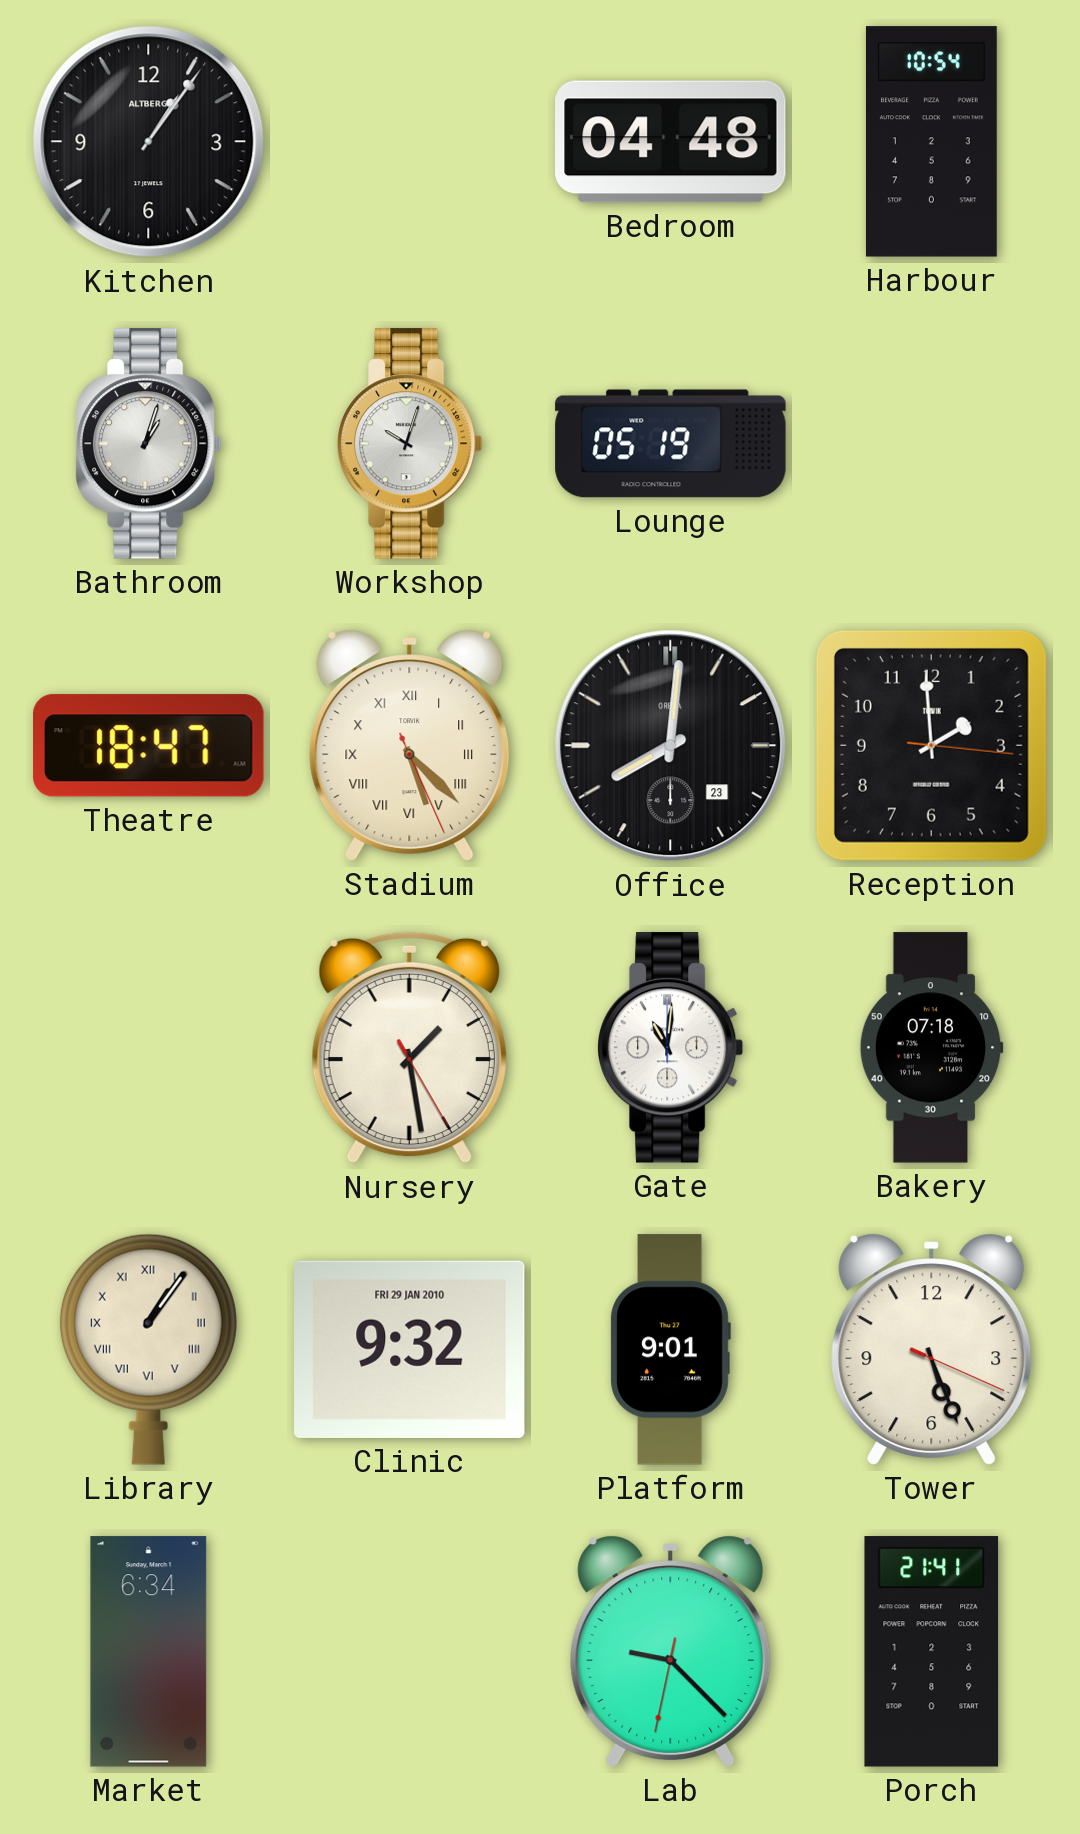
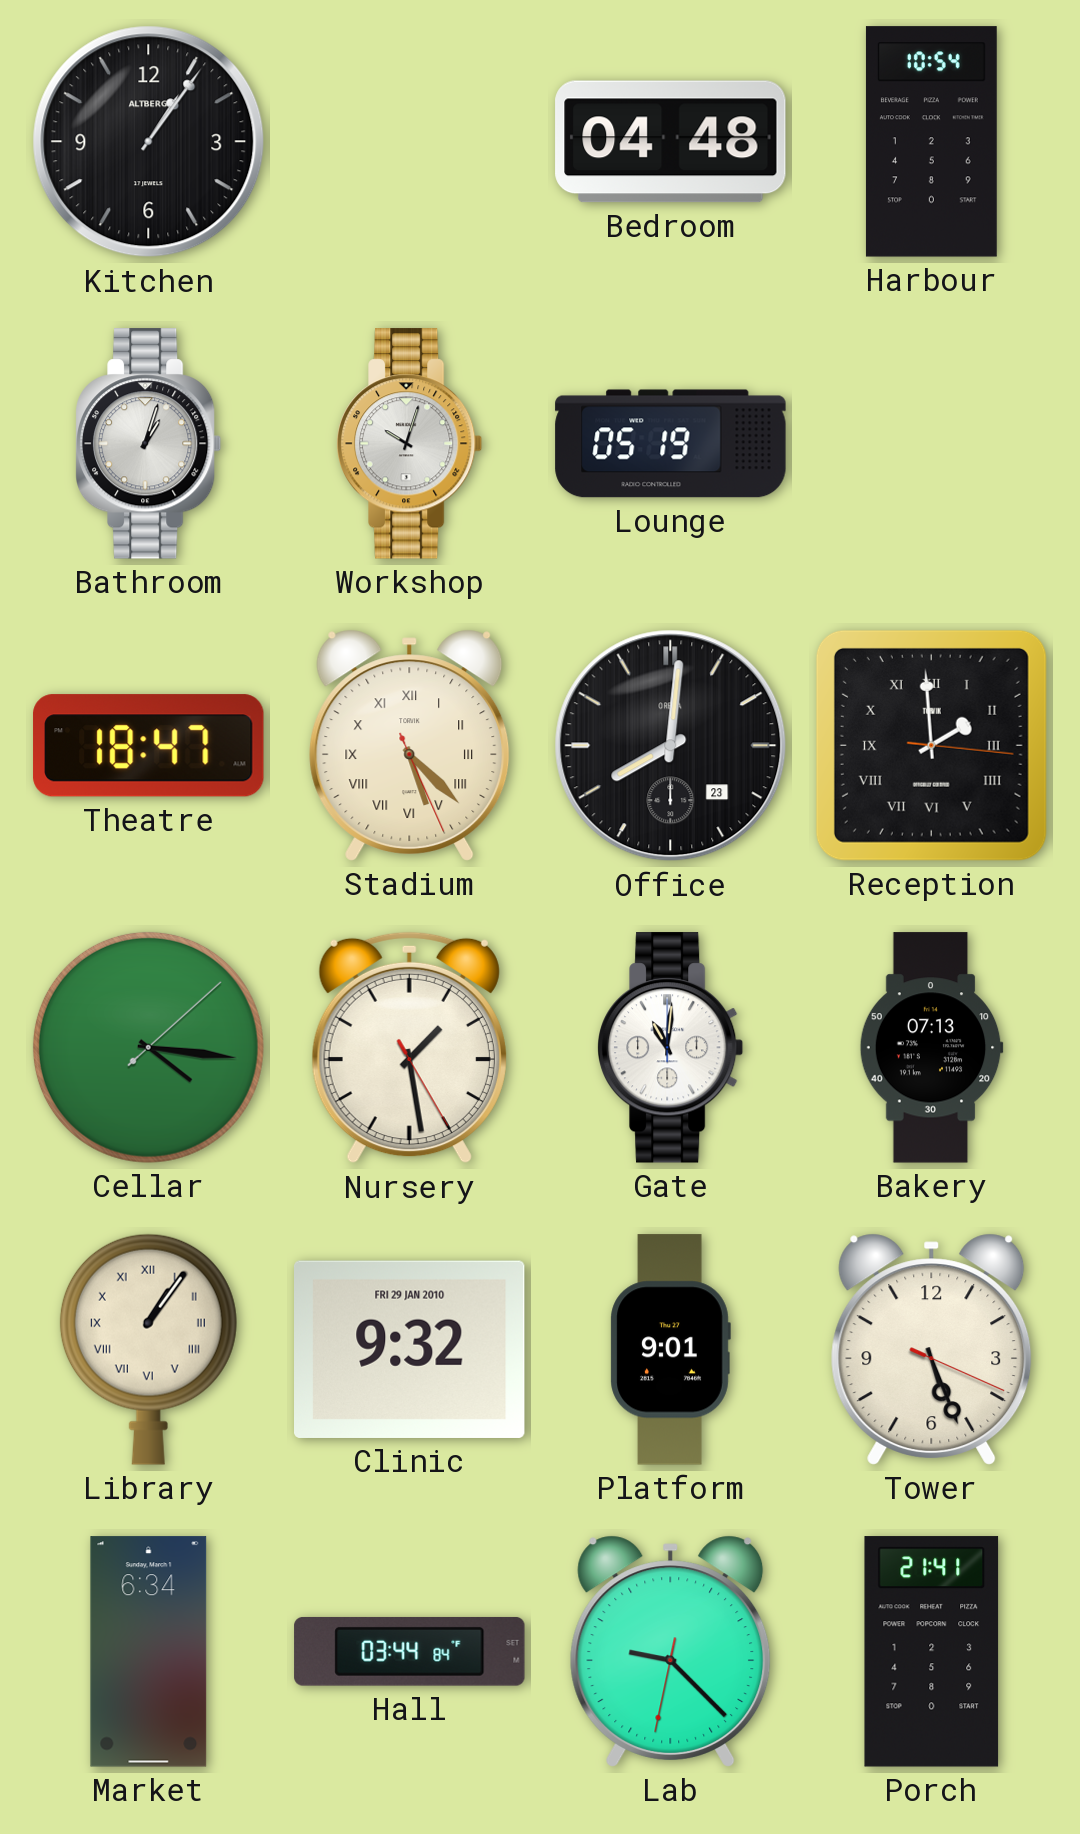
Reception numerals: Arabic -> Roman (931, 745)
Cellar: none -> 4:16 (148, 1047)
Bakery: 07:18 -> 07:13 (931, 1048)
Hall: none -> 03:44 (410, 1652)
